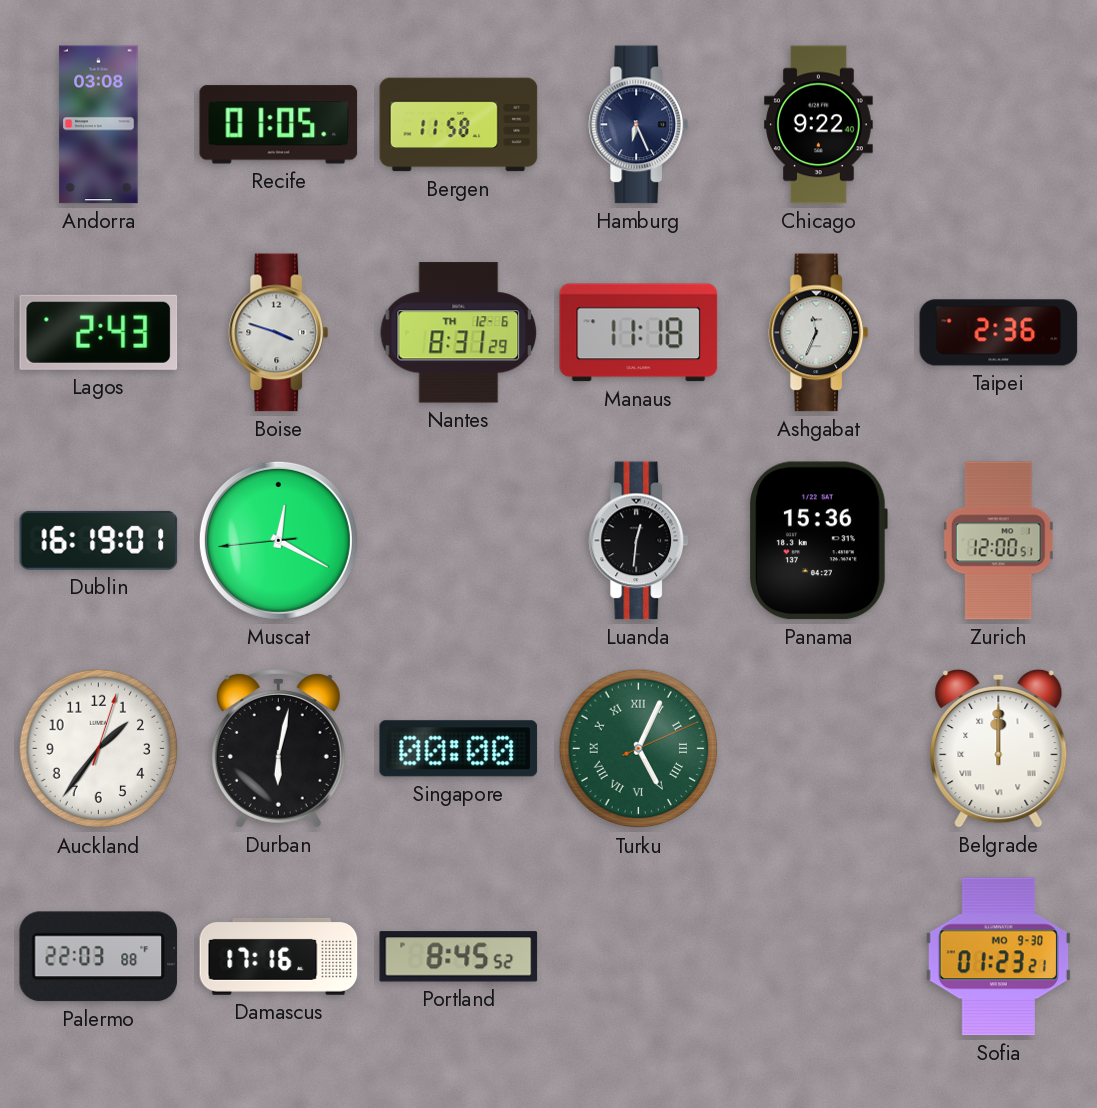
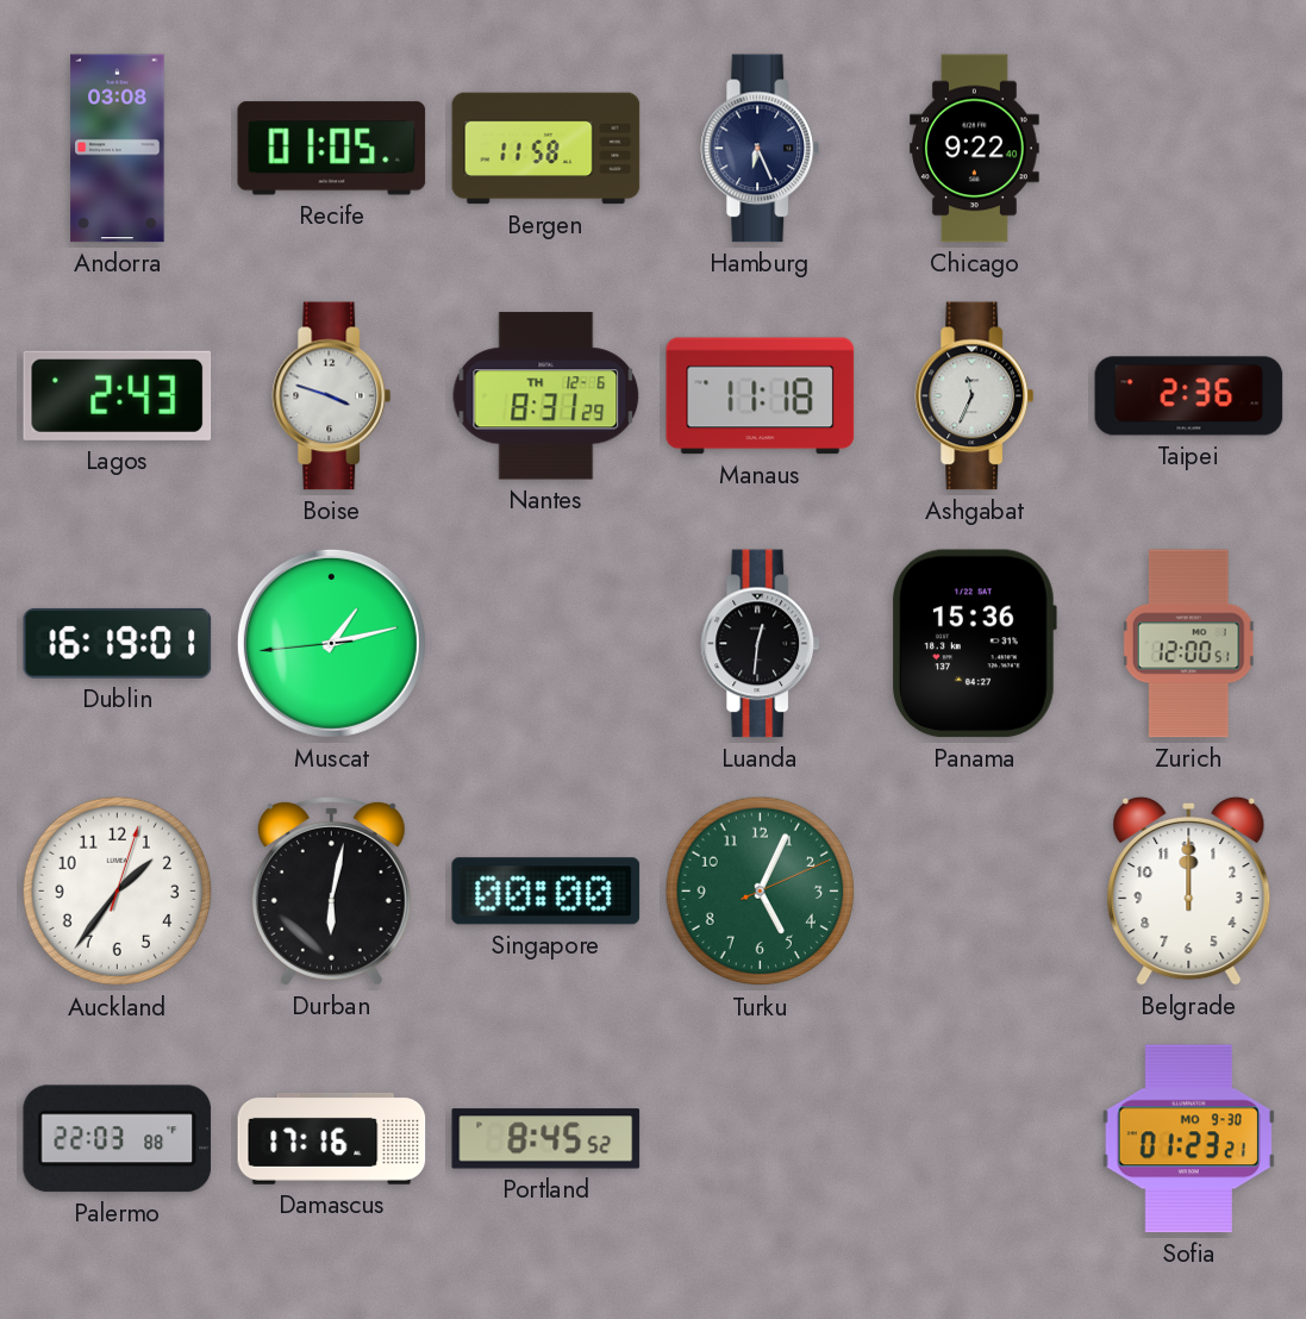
Muscat: 12:19 -> 1:12 (331, 643)
Turku numerals: Roman -> Arabic (761, 892)
Belgrade numerals: Roman -> Arabic (1189, 890)
